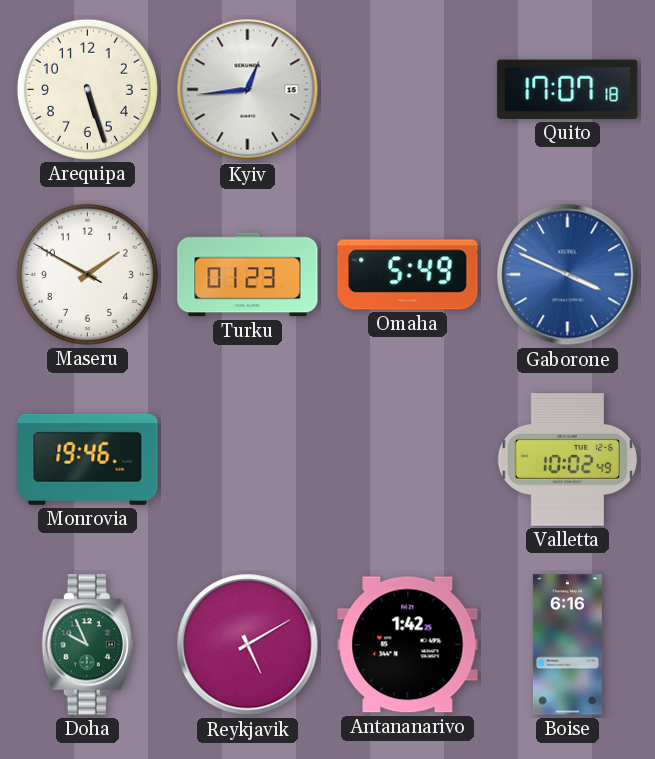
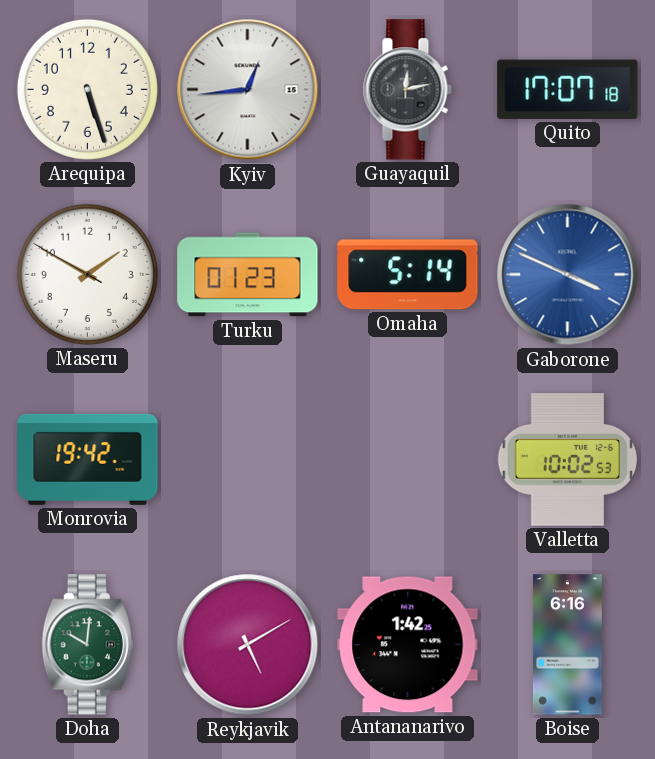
Guayaquil: none -> 12:13 (407, 90)
Omaha: 5:49 -> 5:14 (408, 275)
Monrovia: 19:46 -> 19:42 (88, 459)
Valletta: 10:02:49 -> 10:02:53 (568, 460)
Doha: 9:56 -> 10:01 (87, 645)
